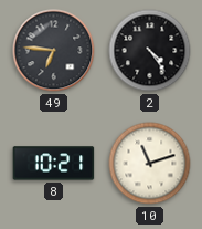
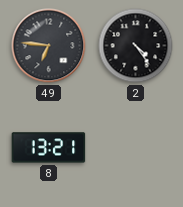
8: 10:21 -> 13:21 (49, 148)
10: 11:12 -> none (150, 164)
